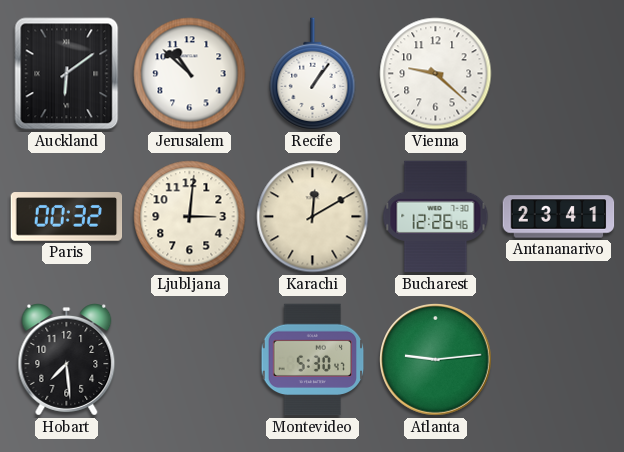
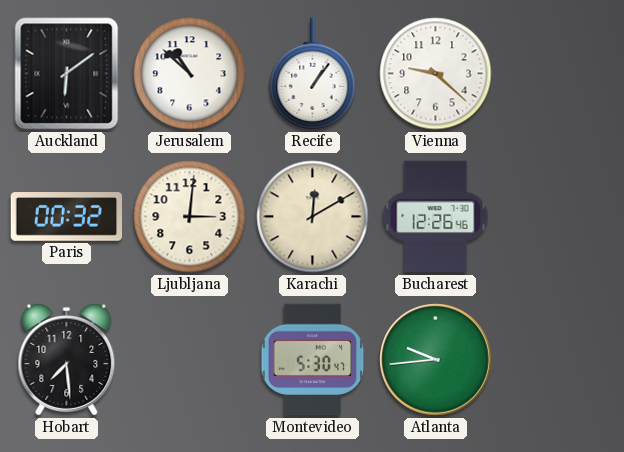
Antananarivo: 23:41 -> none (559, 217)
Atlanta: 9:14 -> 9:44 (436, 360)
